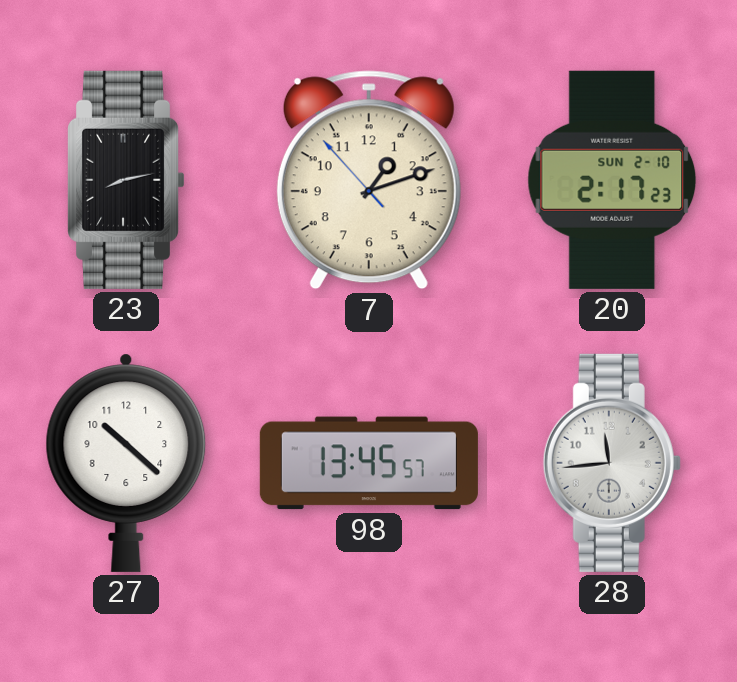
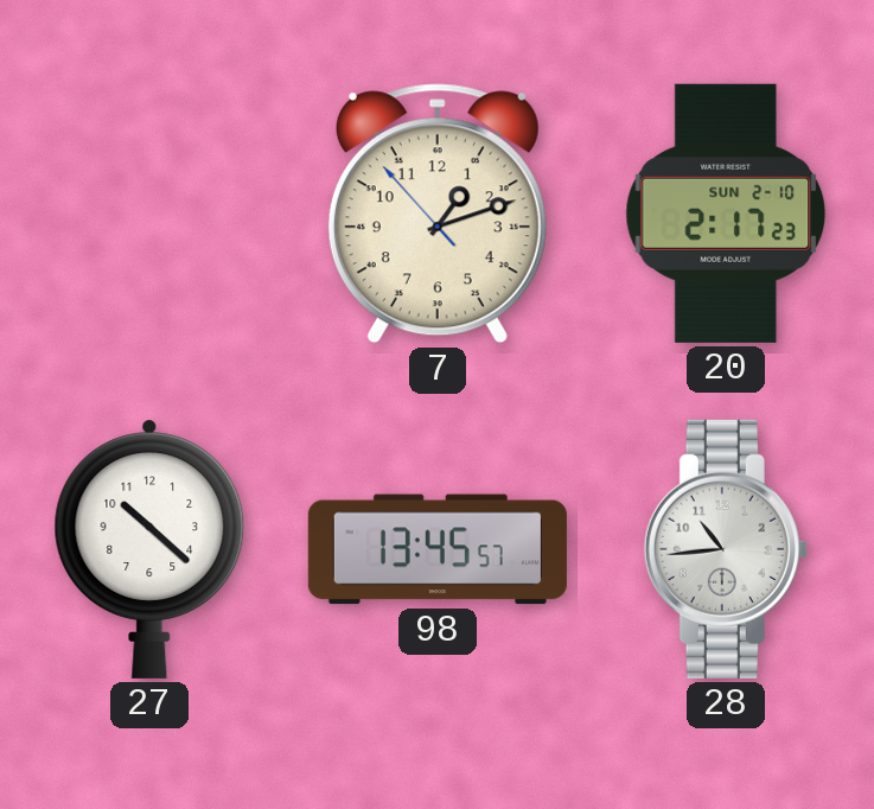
23: 8:13 -> none (127, 180)
28: 11:44 -> 10:44 (726, 549)
